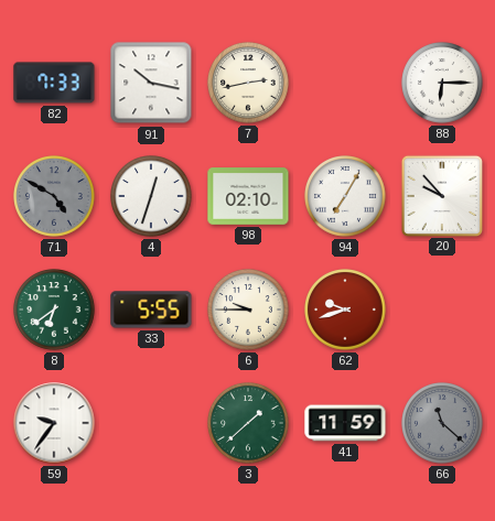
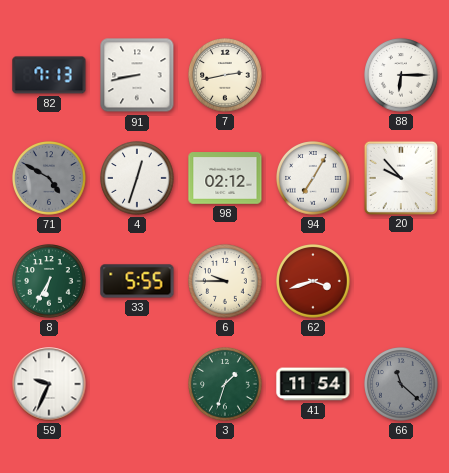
82: 7:33 -> 7:13 (49, 75)
91: 10:17 -> 8:43 (137, 75)
98: 02:10 -> 02:12 (225, 178)
8: 6:39 -> 6:35 (49, 281)
62: 9:42 -> 3:42 (313, 281)
59: 9:36 -> 9:34 (49, 384)
3: 1:38 -> 1:33 (225, 384)
41: 11:59 -> 11:54 (313, 384)
